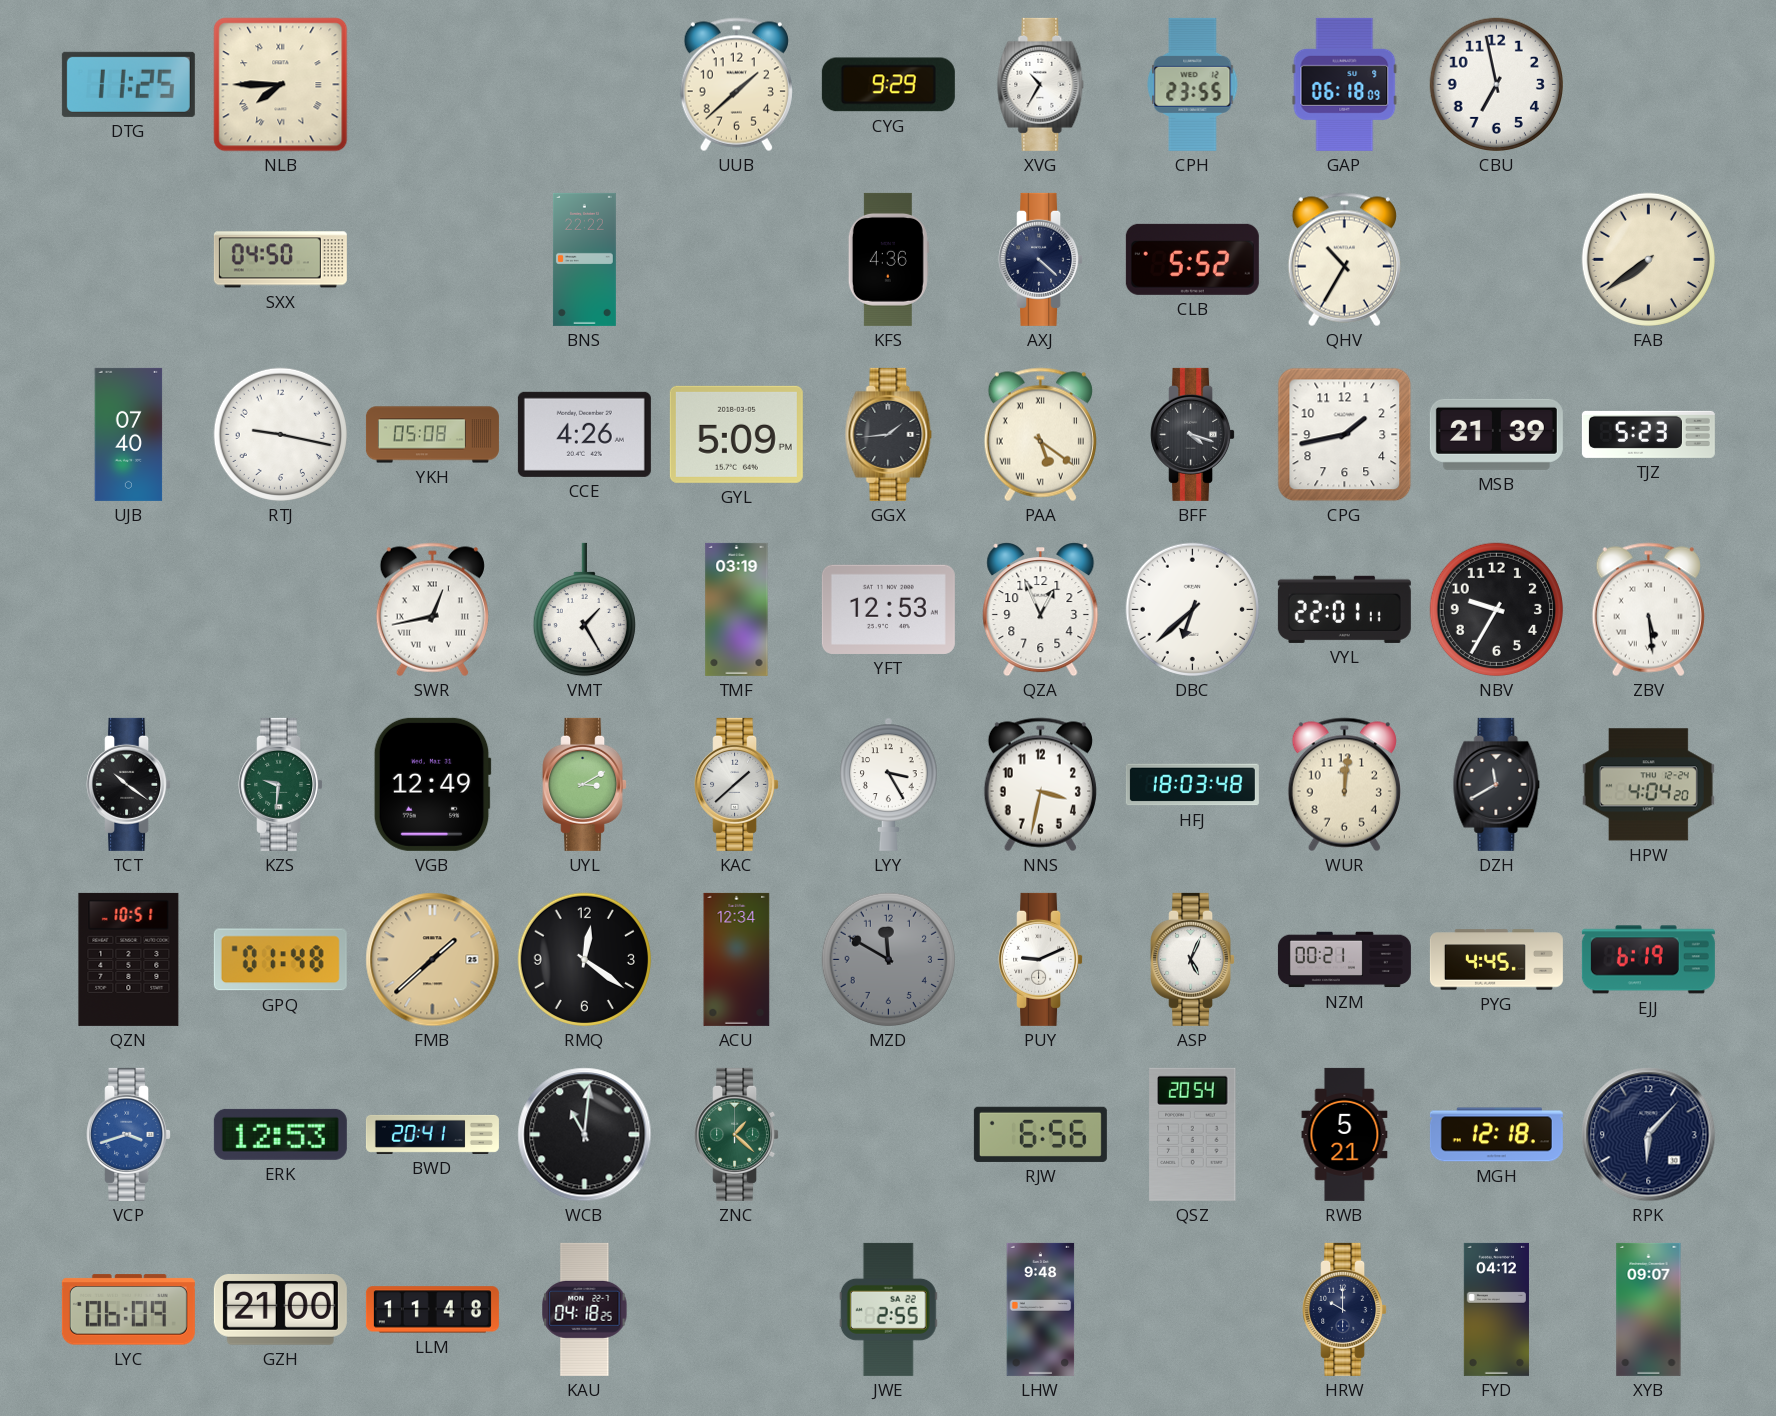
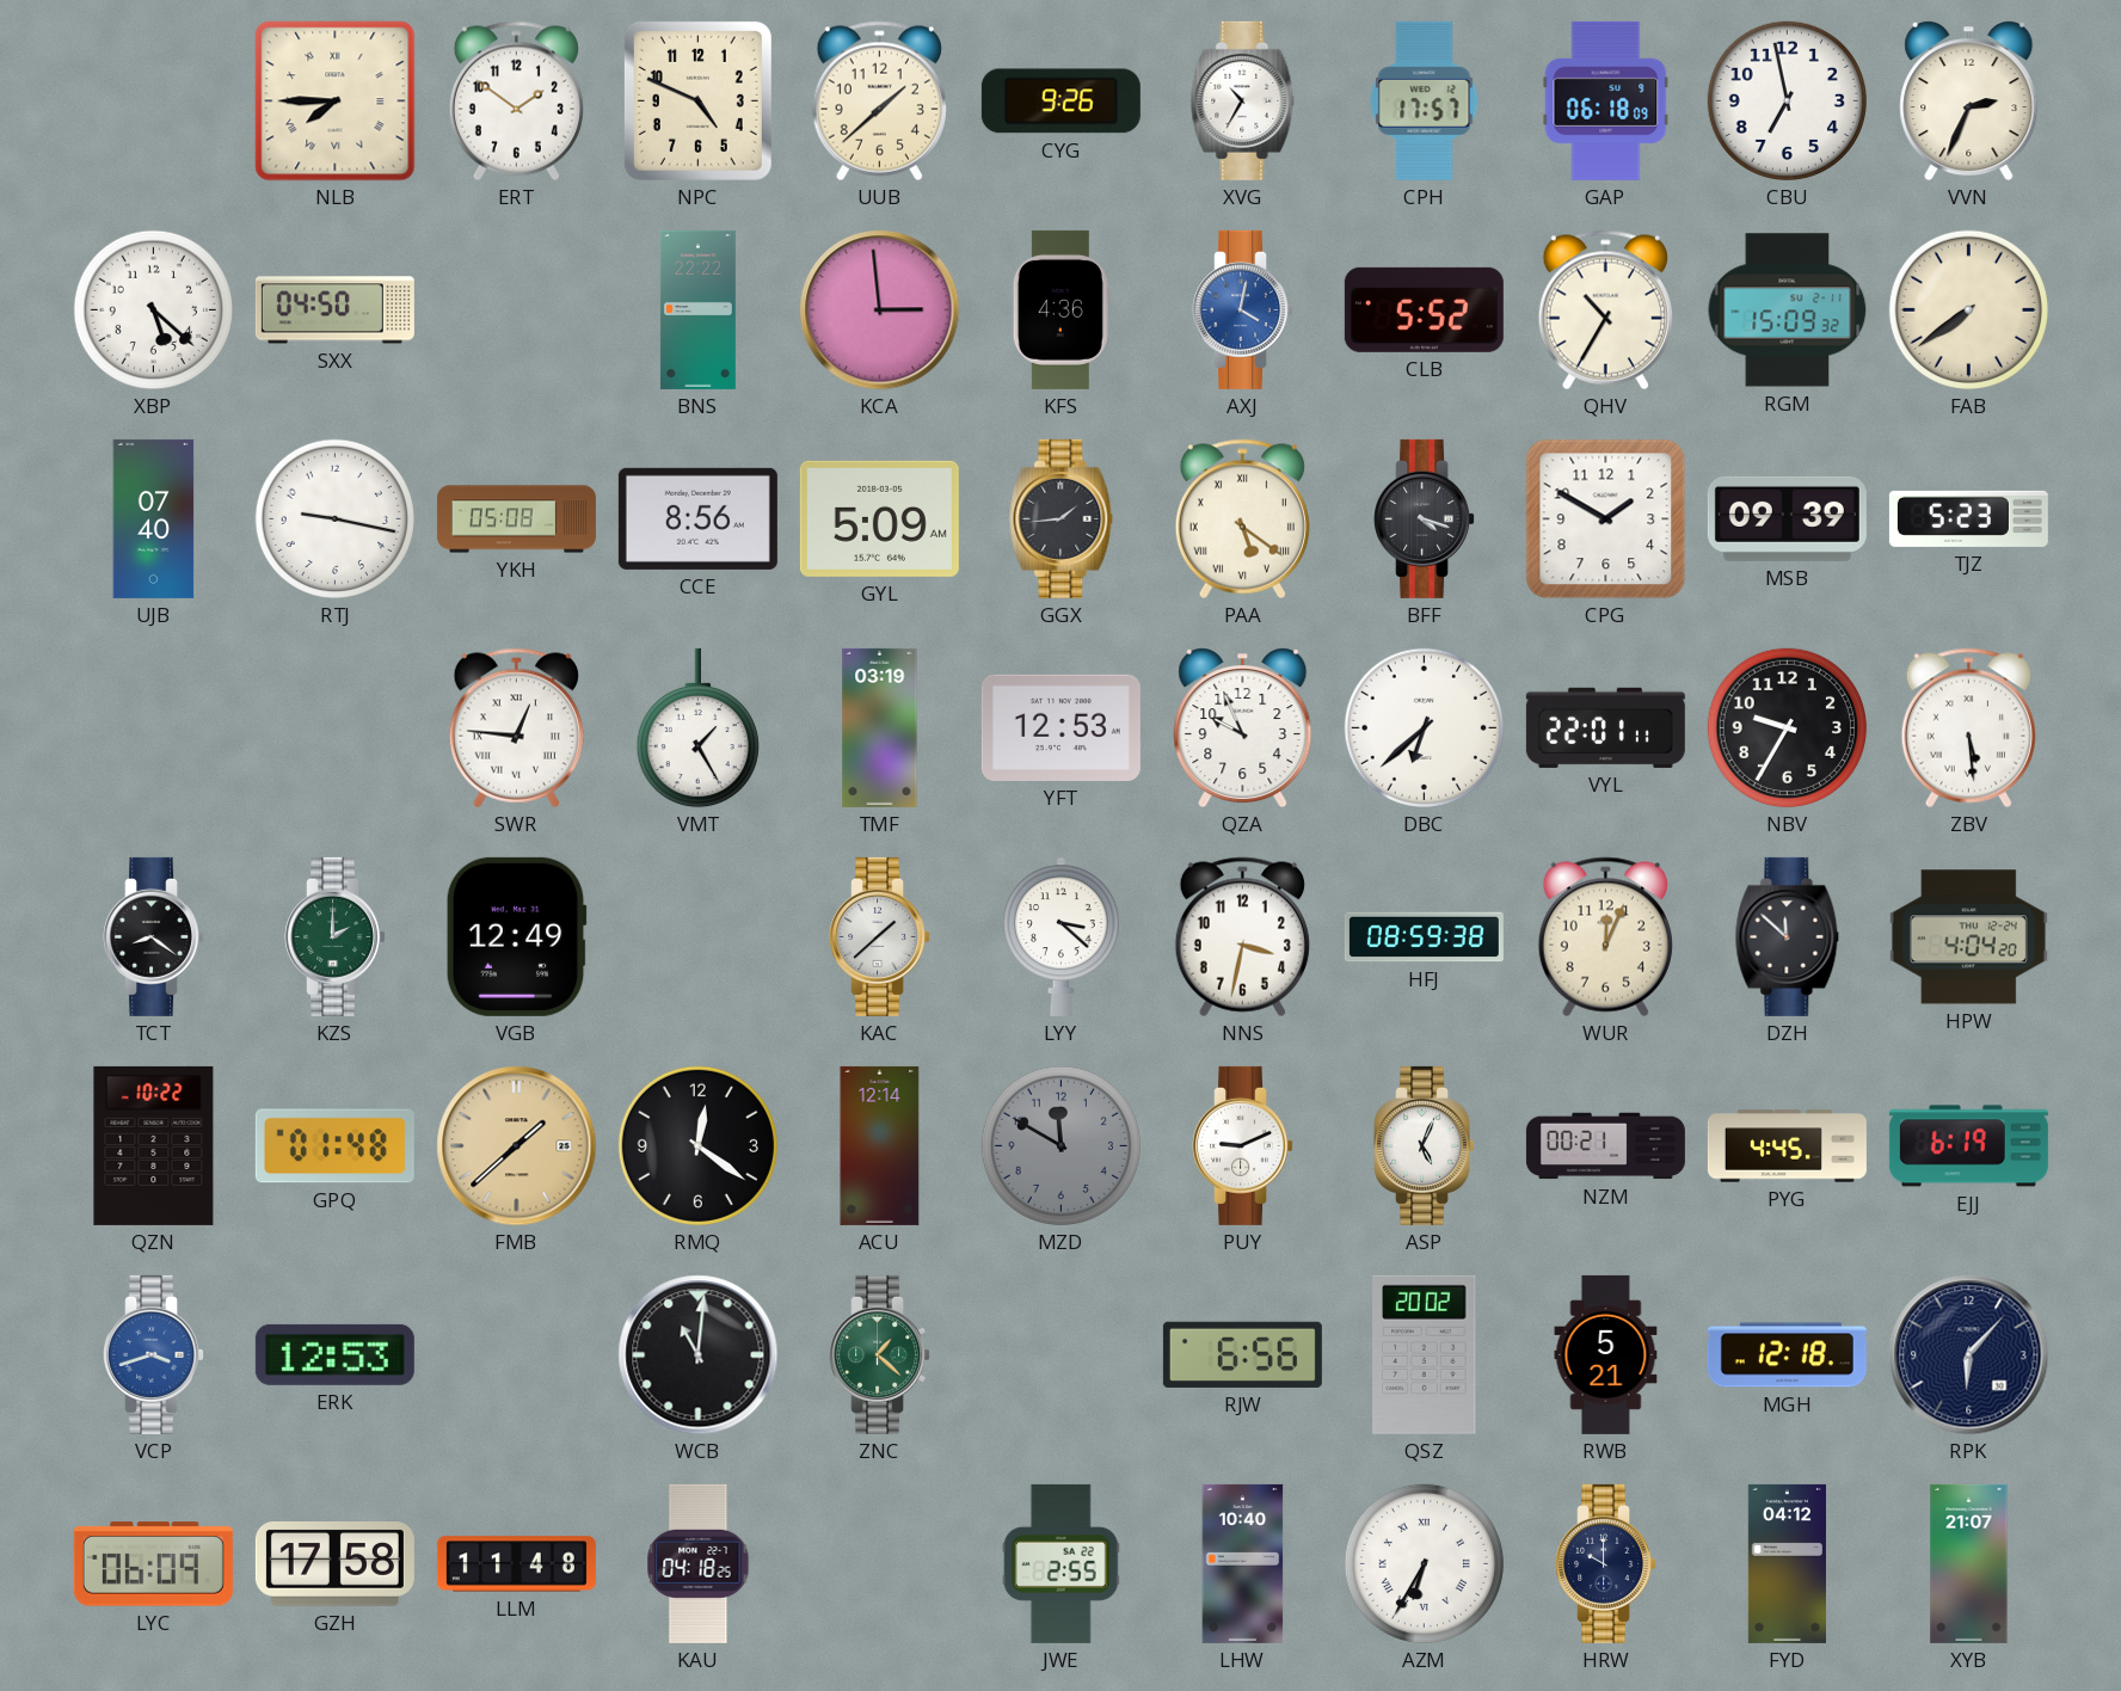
DTG: 11:25 -> none (128, 84)
ERT: none -> 1:51 (516, 102)
NPC: none -> 4:49 (697, 100)
CYG: 9:29 -> 9:26 (1060, 102)
CPH: 23:55 -> 17:57 (1425, 100)
VVN: none -> 2:34 (1969, 102)
XBP: none -> 5:22 (153, 309)
KCA: none -> 2:59 (880, 310)
AXJ: 4:22 -> 4:02 (1243, 309)
AXJ dial: navy -> blue (1243, 309)
RGM: none -> 15:09 (1788, 310)
CCE: 4:26 -> 8:56 (697, 518)
GYL: 5:09 PM -> 5:09 AM (879, 518)
CPG: 1:43 -> 1:50 (1606, 519)
MSB: 21:39 -> 09:39 (1787, 518)
SWR: 12:43 -> 12:46 (516, 728)
QZA: 12:56 -> 9:56 (1243, 728)
TCT: 10:21 -> 8:21 (154, 936)
KZS: 9:31 -> 2:00 (336, 936)
UYL: 3:10 -> none (585, 784)
LYY: 3:25 -> 3:22 (1062, 936)
HFJ: 18:03 -> 08:59 (1424, 937)
WUR: 12:01 -> 12:04 (1605, 937)
DZH: 11:40 -> 11:52 (1788, 936)
QZN: 10:51 -> 10:22 (154, 1145)
ACU: 12:34 -> 12:14 (880, 1145)
BWD: 20:41 -> none (432, 1134)
QSZ: 20:54 -> 20:02 (1425, 1354)
GZH: 21:00 -> 17:58 (334, 1564)
LHW: 9:48 -> 10:40 (1243, 1563)
AZM: none -> 6:35 (1424, 1563)
XYB: 09:07 -> 21:07 (1969, 1563)
